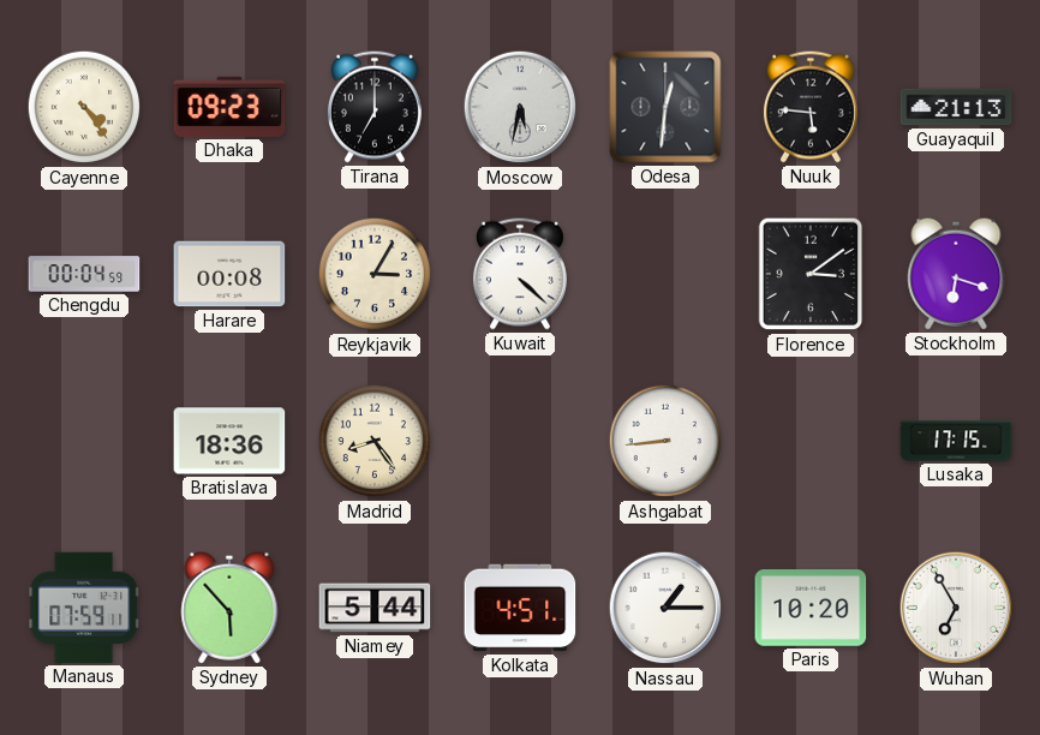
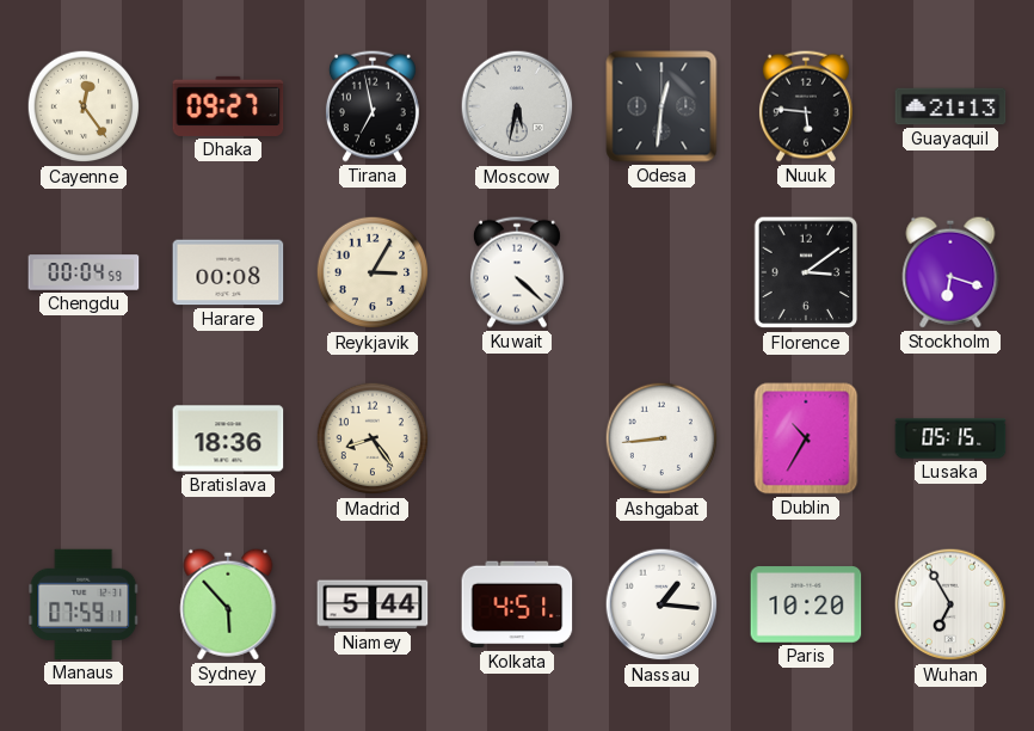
Cayenne: 4:24 -> 12:24 (84, 106)
Dhaka: 09:23 -> 09:27 (228, 106)
Tirana: 7:00 -> 6:58 (373, 106)
Dublin: none -> 10:35 (806, 438)
Lusaka: 17:15 -> 05:15 (950, 438)
Nassau: 1:15 -> 1:16 (661, 604)
